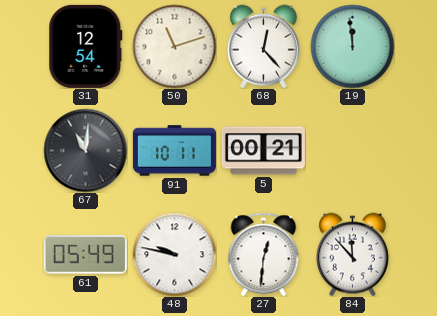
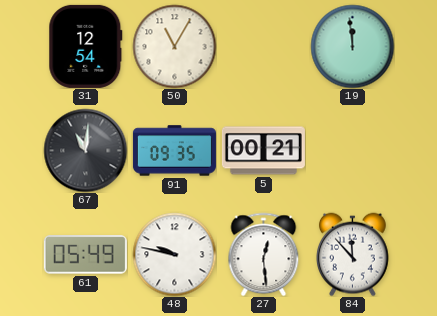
50: 11:12 -> 11:05 (174, 46)
68: 12:23 -> none (264, 46)
91: 10:11 -> 09:35 (174, 151)
27: 12:31 -> 12:29 (264, 254)
